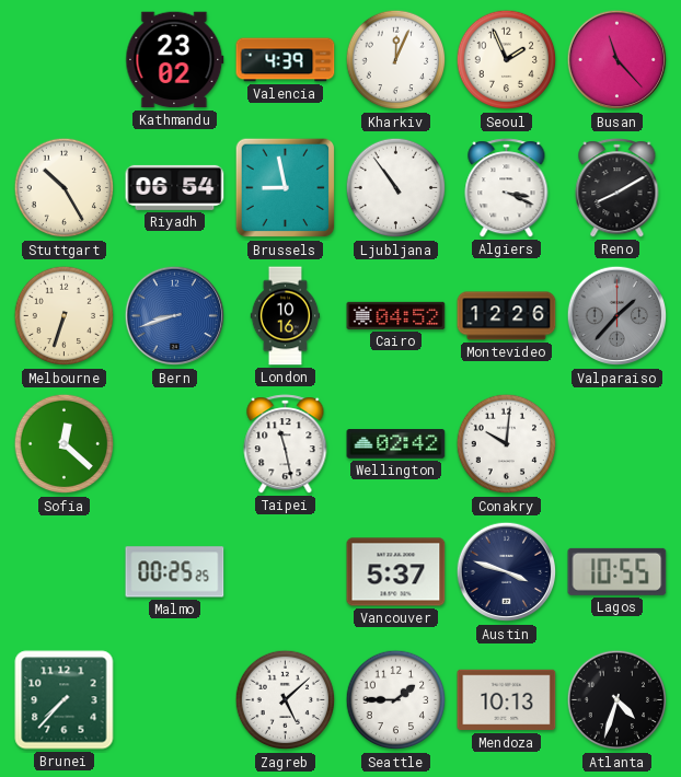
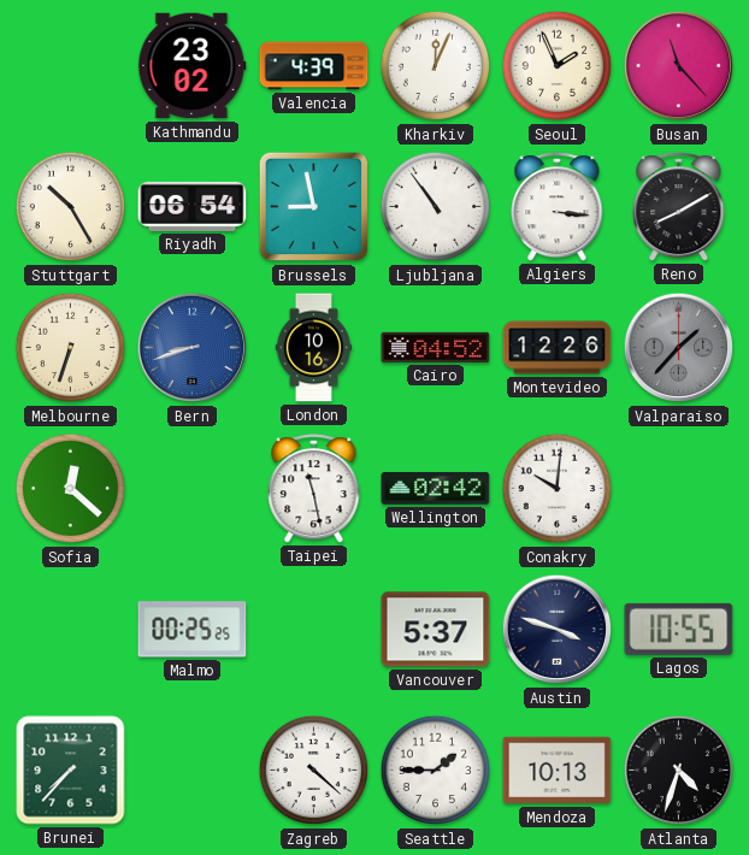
Algiers: 3:19 -> 3:16 (558, 207)
Zagreb: 5:08 -> 4:22 (314, 771)
